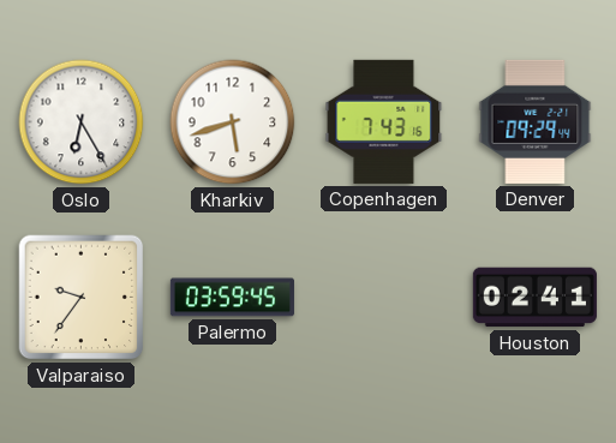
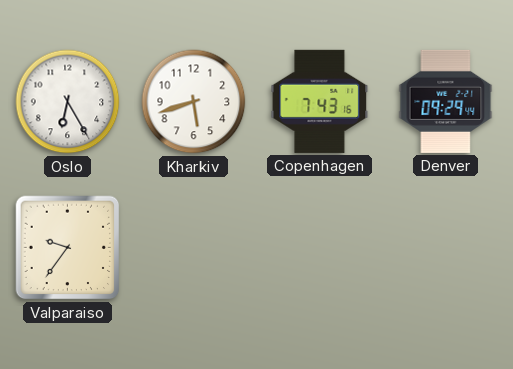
Palermo: 03:59 -> none (232, 298)
Houston: 02:41 -> none (534, 298)
